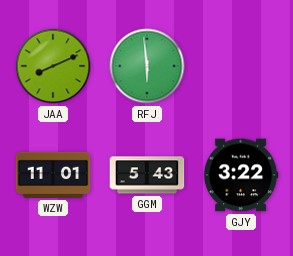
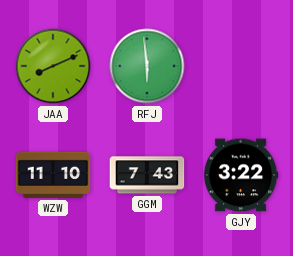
WZW: 11:01 -> 11:10 (53, 175)
GGM: 5:43 -> 7:43 (147, 175)
